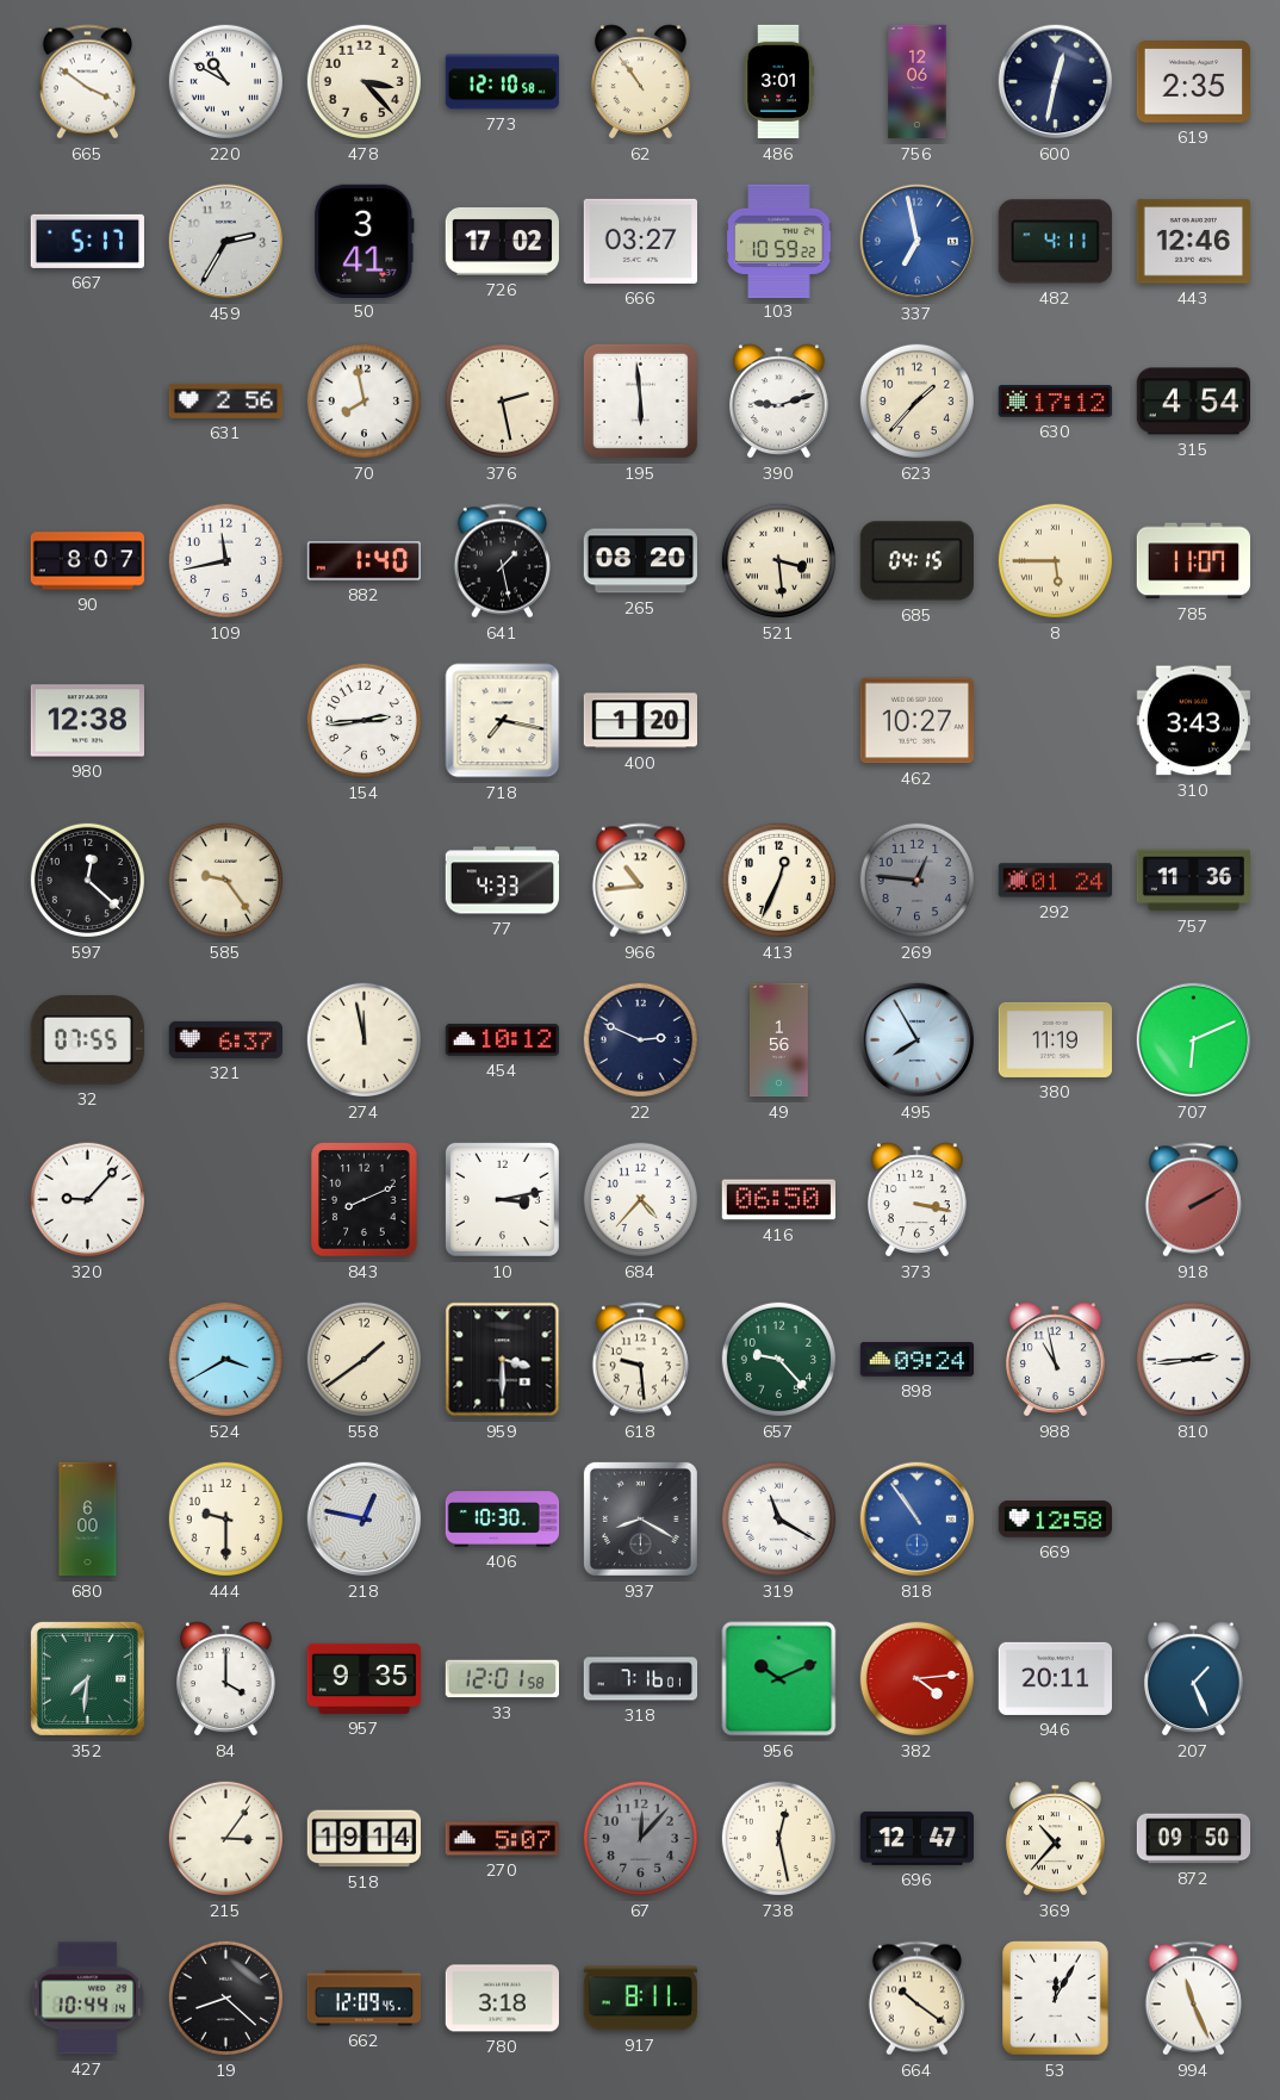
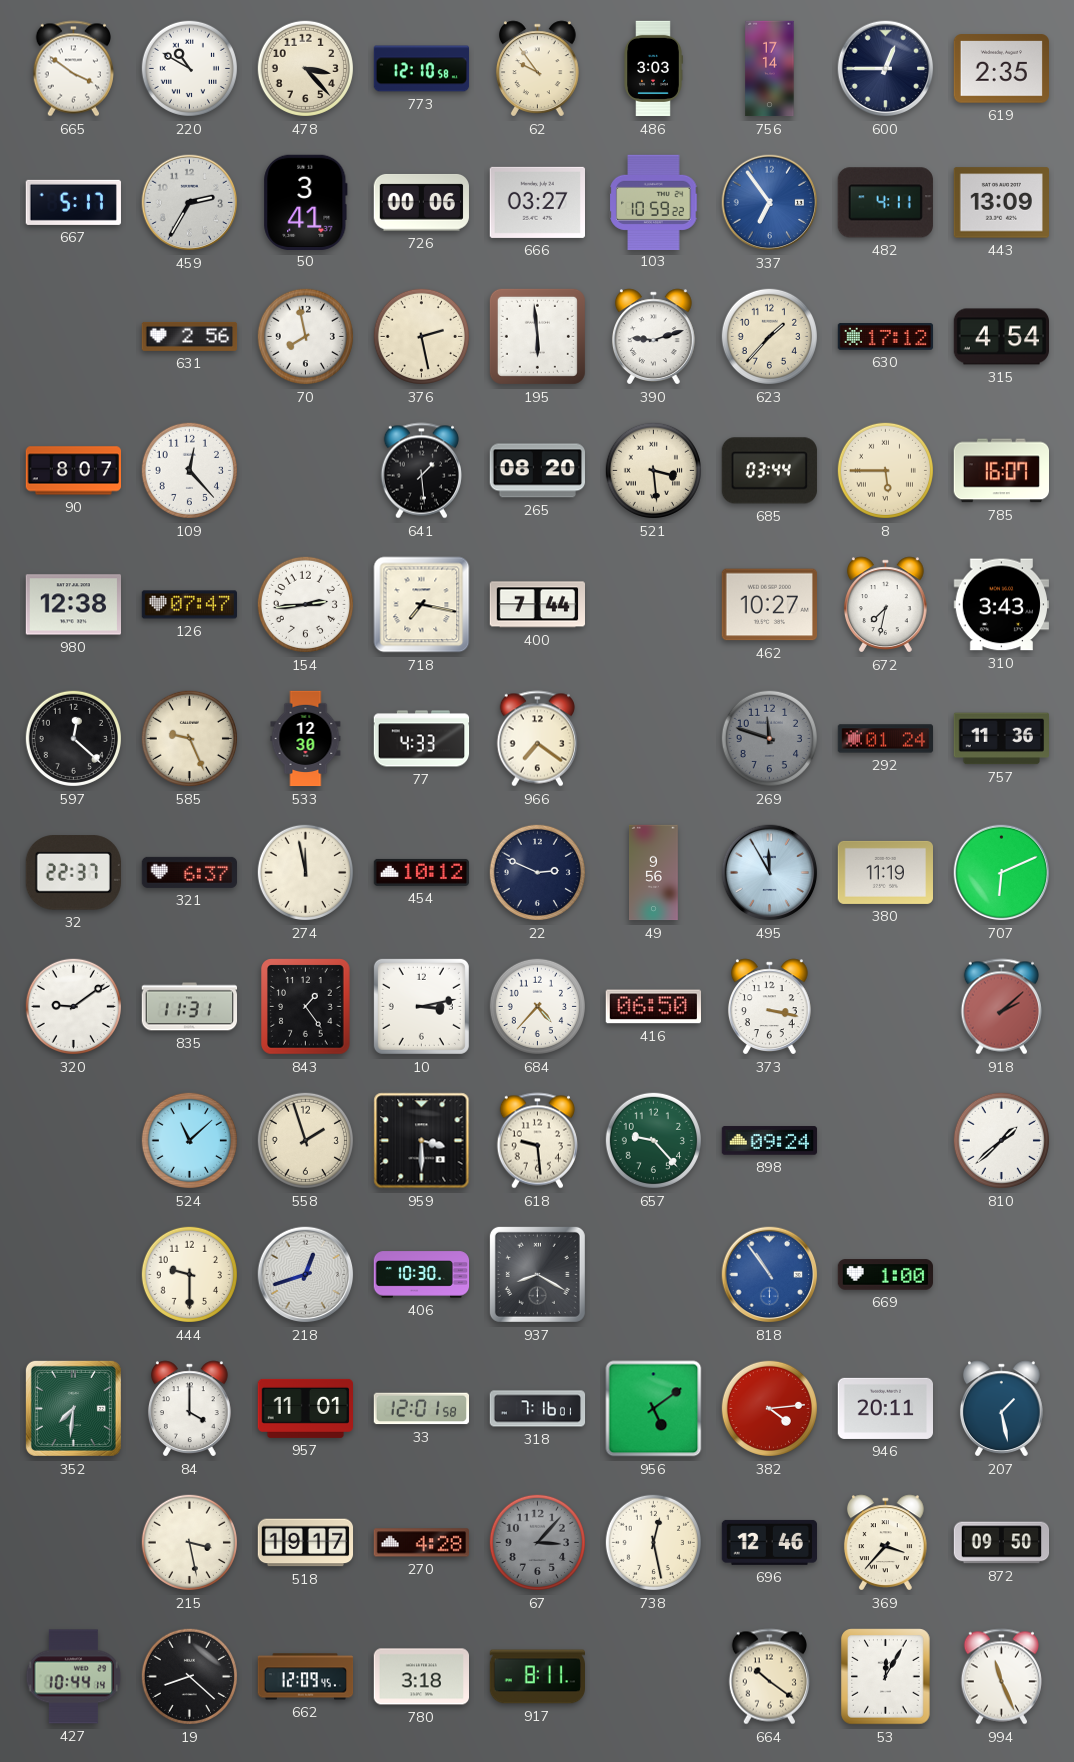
62: 10:54 -> 9:54 (537, 69)
486: 3:01 -> 3:03 (653, 69)
756: 12:06 -> 17:14 (770, 69)
600: 12:32 -> 12:45 (886, 69)
726: 17:02 -> 00:06 (421, 202)
337: 6:58 -> 6:54 (770, 203)
443: 12:46 -> 13:09 (1001, 203)
109: 11:43 -> 12:23 (189, 470)
882: 1:40 -> none (364, 561)
641: 1:28 -> 1:29 (421, 471)
685: 04:15 -> 03:44 (769, 471)
785: 11:07 -> 16:07 (1001, 471)
126: none -> 07:47 (189, 605)
400: 1:20 -> 7:44 (538, 605)
672: none -> 7:32 (885, 605)
585: 9:24 -> 9:26 (189, 738)
533: none -> 12:30 (306, 739)
966: 10:44 -> 7:21 (537, 739)
413: 12:34 -> none (778, 880)
269: 12:46 -> 11:48 (769, 738)
32: 07:55 -> 22:37 (73, 873)
49: 1:56 -> 9:56 (654, 873)
495: 7:55 -> 11:55 (770, 873)
320: 9:07 -> 9:09 (73, 1006)
835: none -> 11:31 (189, 1007)
843: 8:11 -> 1:24 (306, 1007)
918: 2:10 -> 2:08 (1001, 1007)
524: 3:40 -> 11:08 (189, 1140)
558: 1:39 -> 1:57 (305, 1140)
988: 10:58 -> none (1055, 1360)
810: 2:44 -> 1:38 (1001, 1140)
680: 6:00 -> none (88, 1520)
218: 12:47 -> 12:42 (306, 1275)
319: 11:20 -> none (778, 1518)
669: 12:58 -> 1:00 (886, 1275)
957: 9:35 -> 11:01 (306, 1408)
956: 10:11 -> 5:09 (654, 1409)
207: 1:26 -> 1:28 (1001, 1409)
215: 3:06 -> 3:28 (189, 1542)
518: 19:14 -> 19:17 (306, 1543)
270: 5:07 -> 4:28 (421, 1543)
67: 12:07 -> 3:07 (537, 1542)
696: 12:47 -> 12:46 (769, 1542)
369: 10:37 -> 3:37 (885, 1543)
